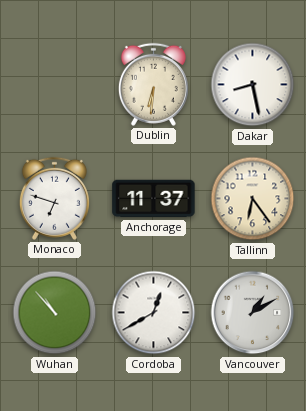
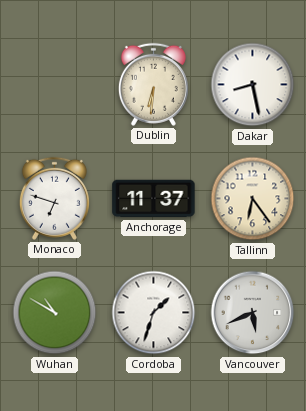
Wuhan: 10:53 -> 10:50 (55, 313)
Cordoba: 12:40 -> 1:33 (154, 313)
Vancouver: 1:10 -> 5:41 (253, 313)
